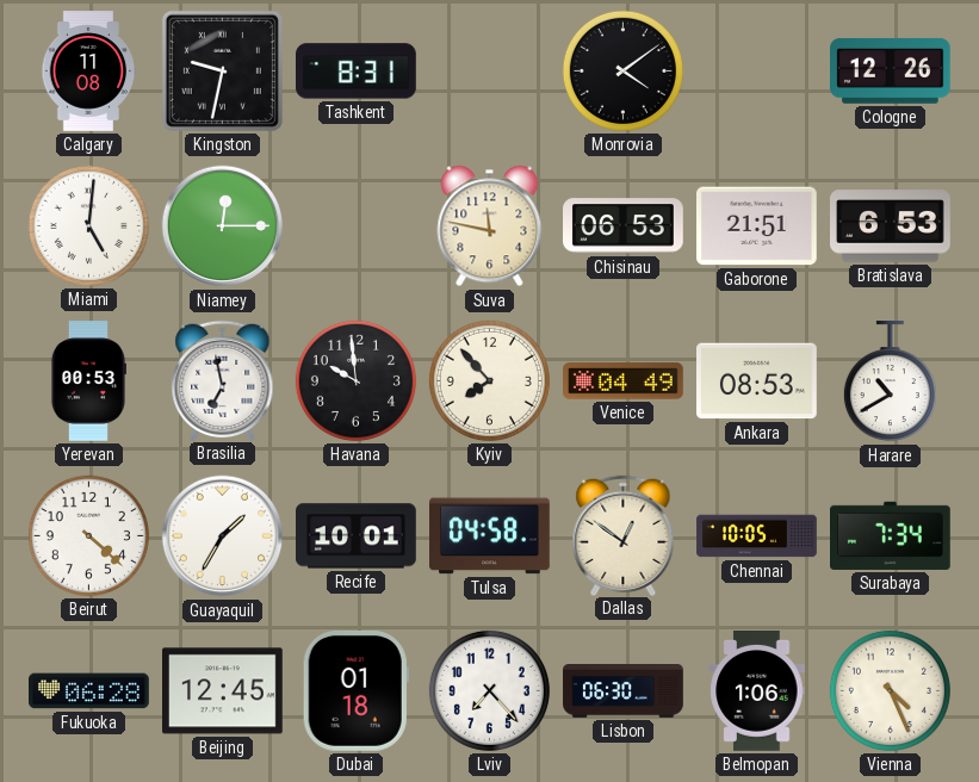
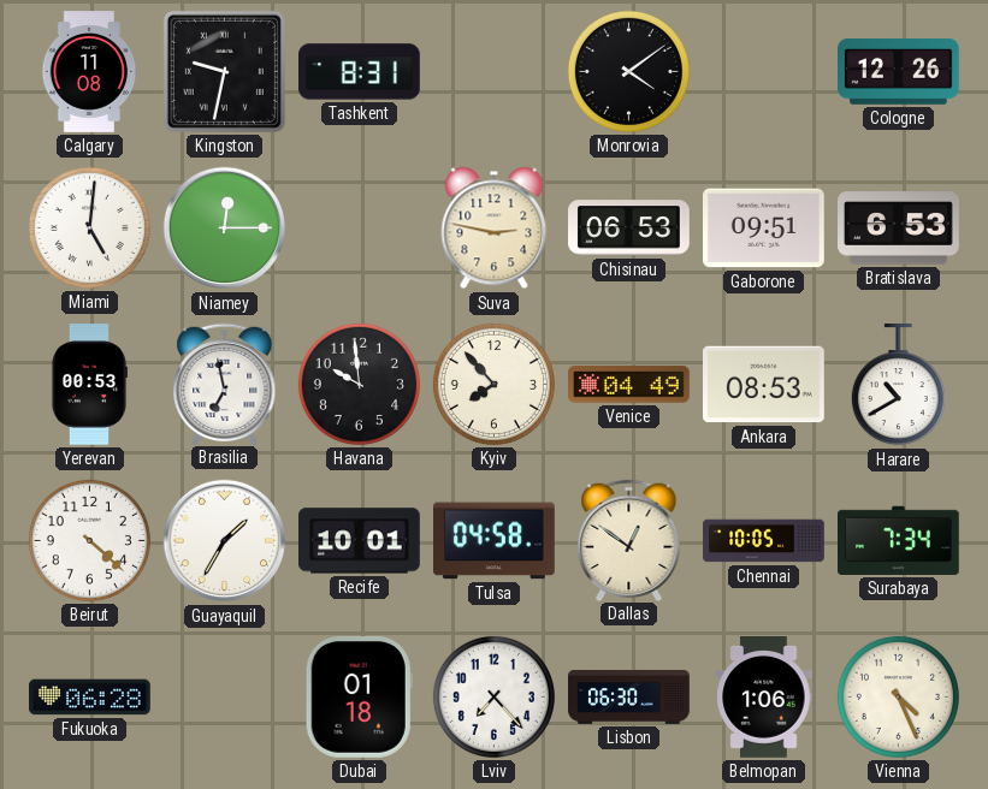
Suva: 11:47 -> 2:47 (495, 229)
Gaborone: 21:51 -> 09:51 (764, 229)
Beijing: 12:45 -> none (223, 691)
